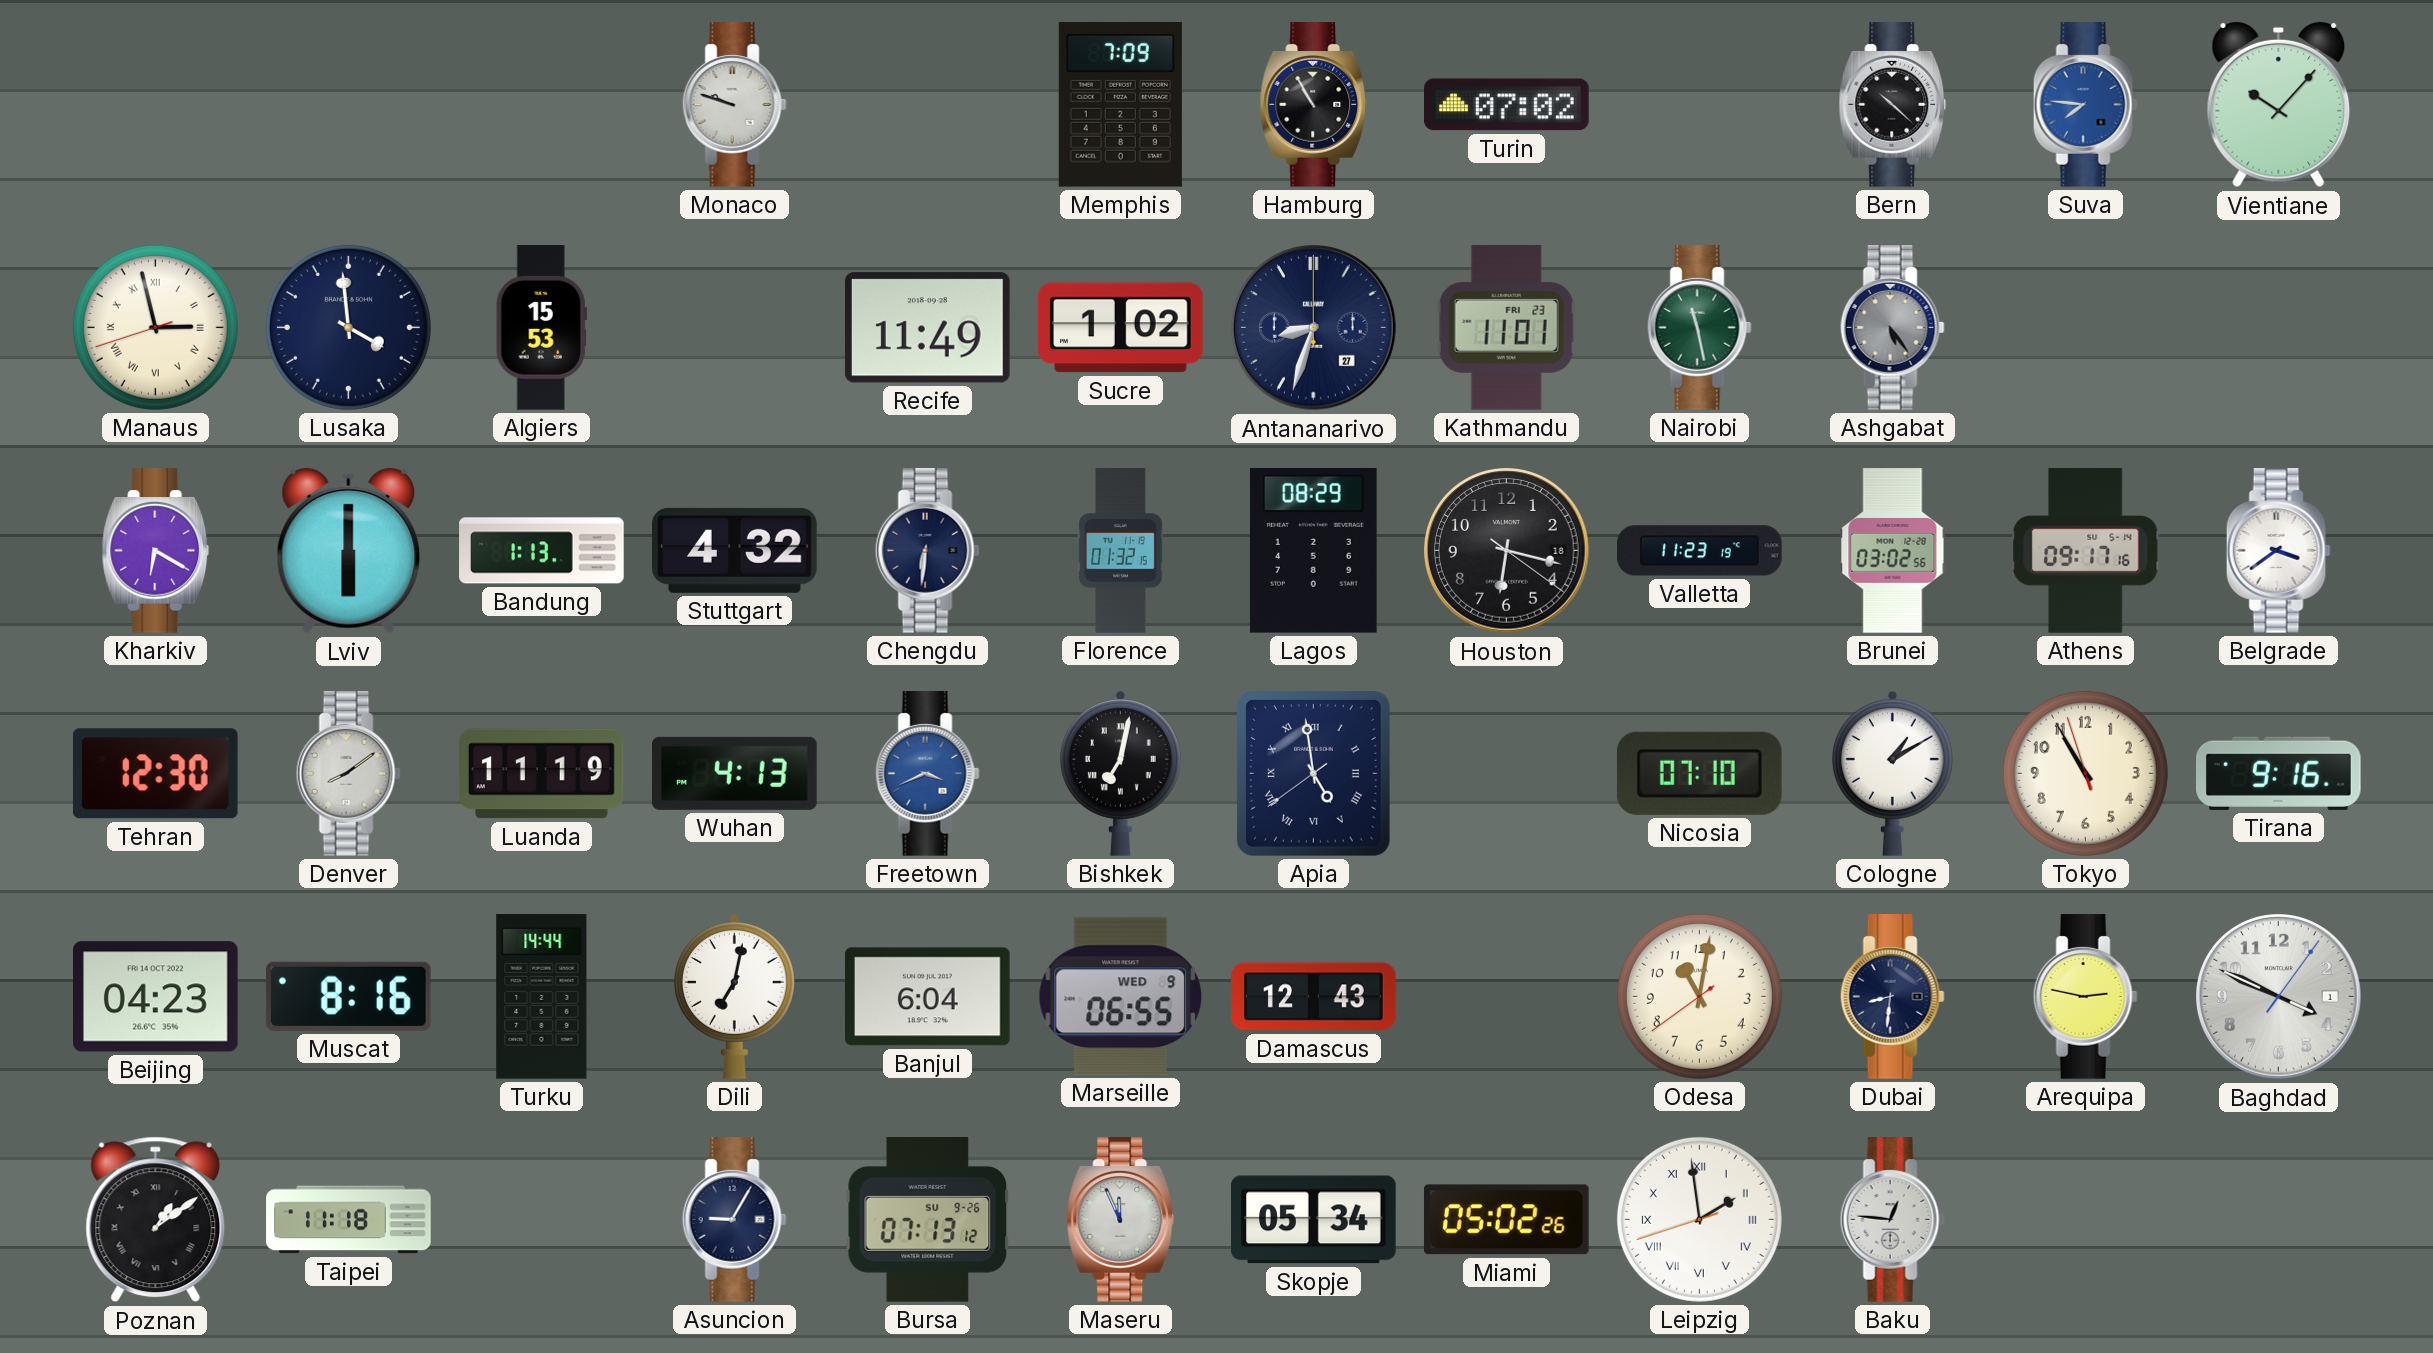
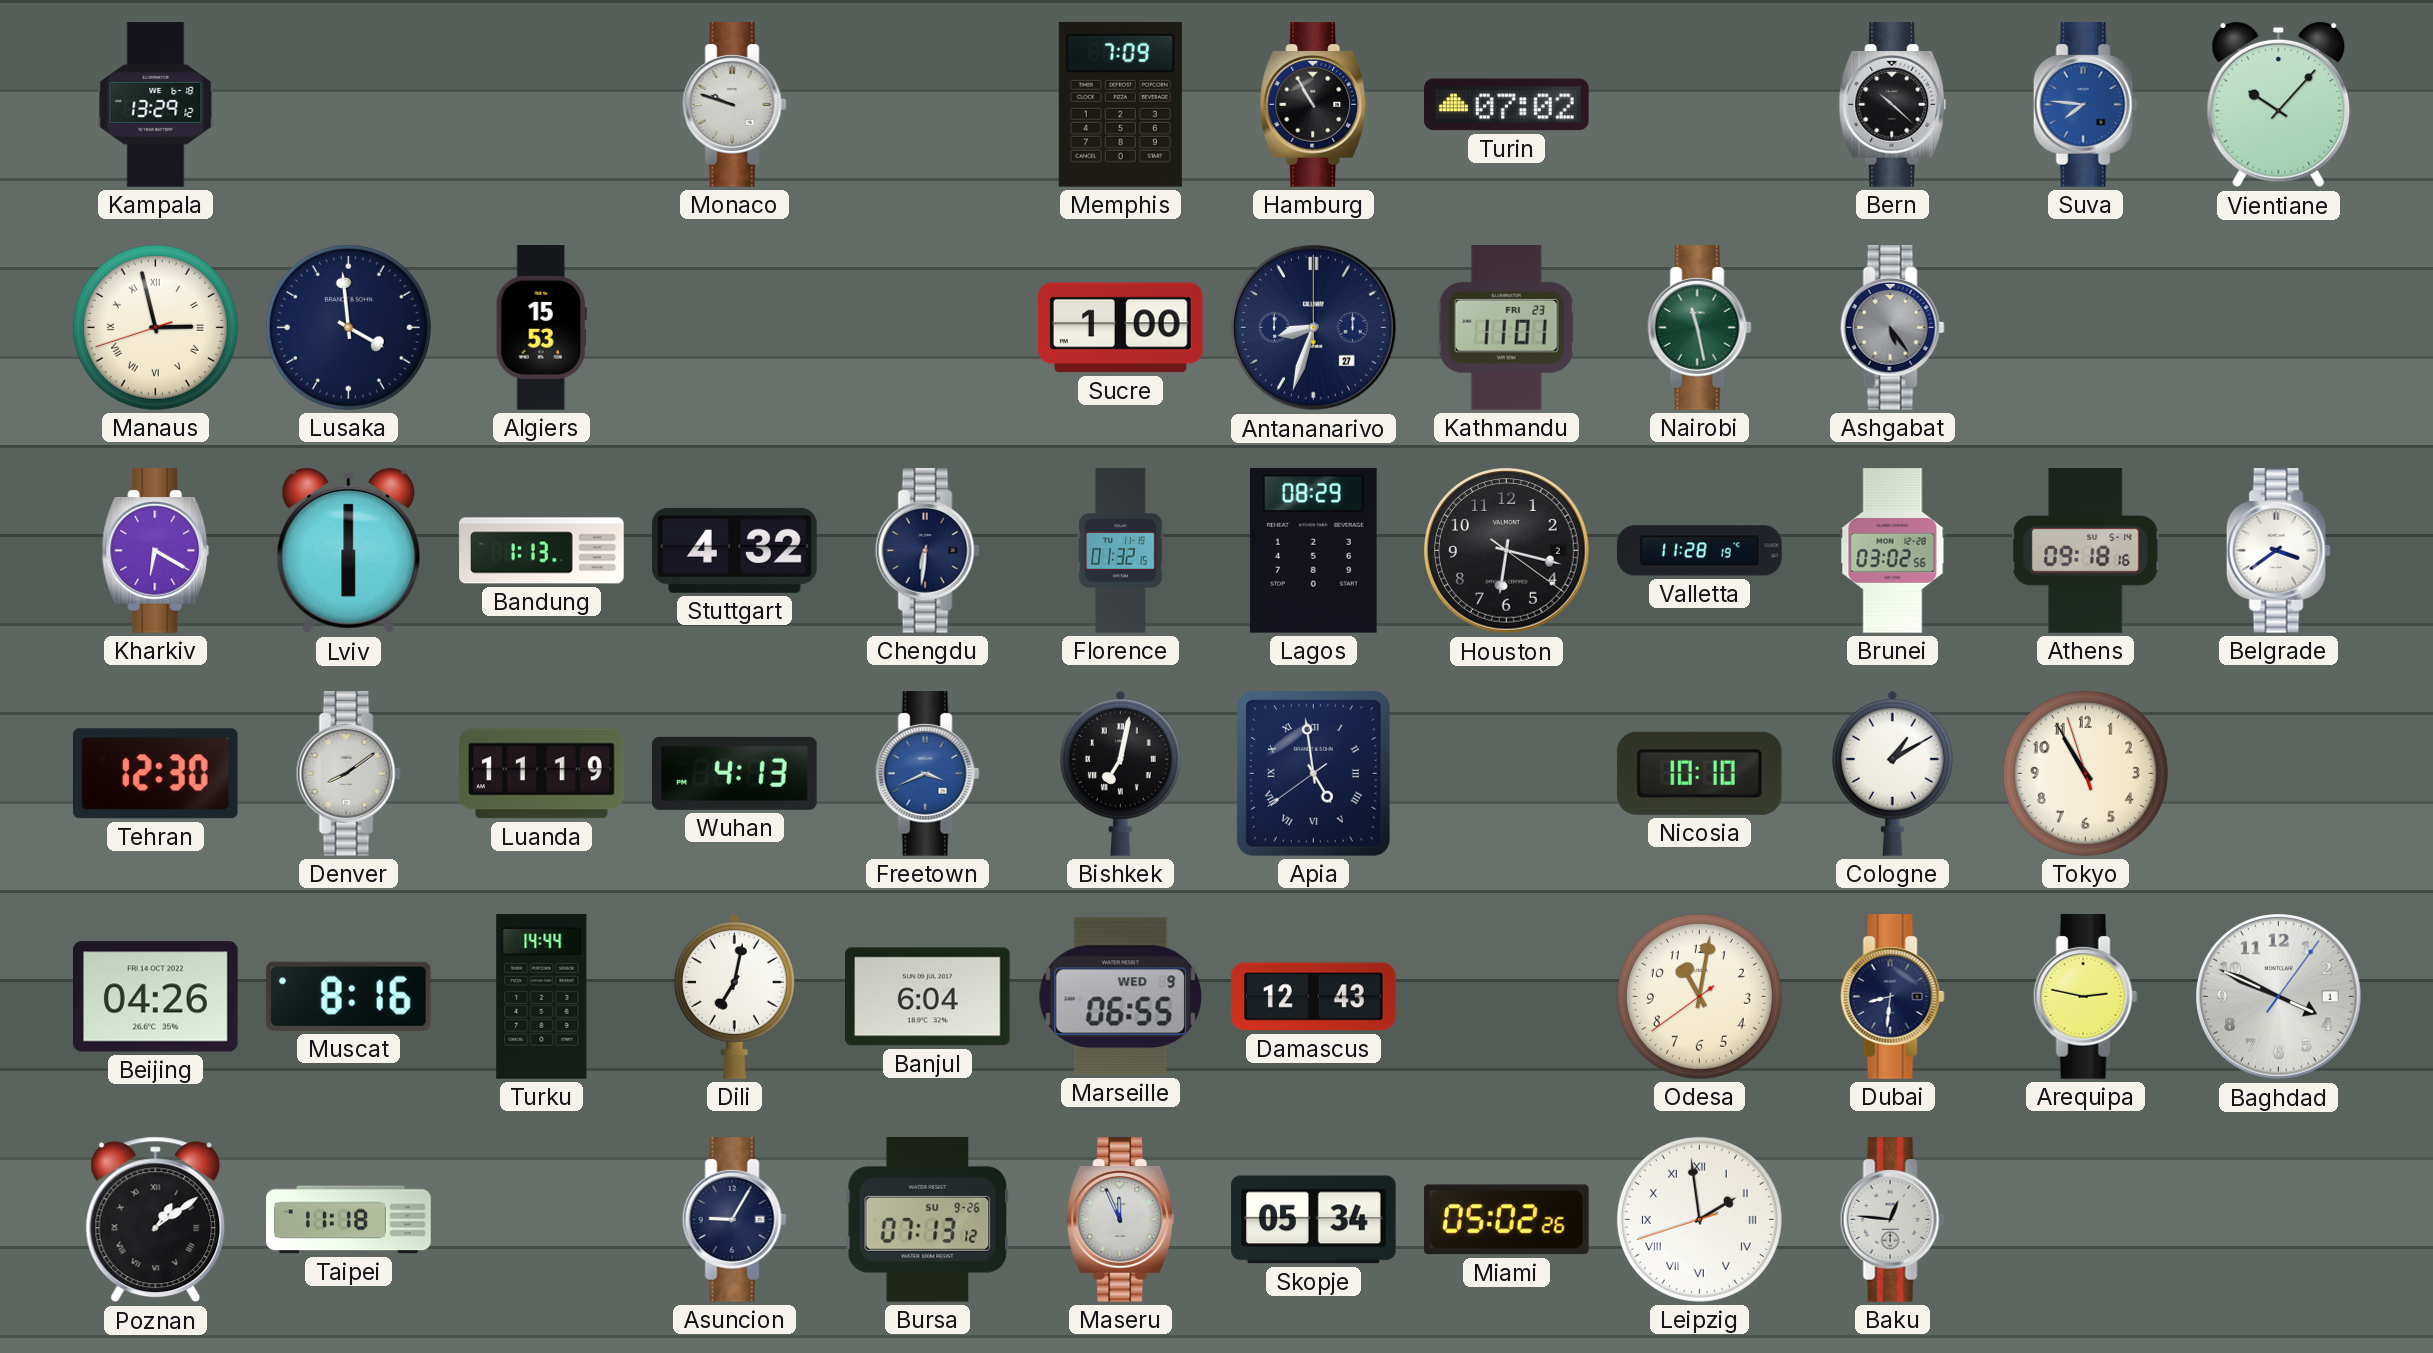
Kampala: none -> 13:29 (156, 105)
Recife: 11:49 -> none (927, 328)
Sucre: 1:02 -> 1:00 (1121, 328)
Houston date: 18 -> 2 (1507, 551)
Valletta: 11:23 -> 11:28 (1700, 551)
Athens: 09:17 -> 09:18 (2086, 551)
Nicosia: 07:10 -> 10:10 (1699, 773)
Tirana: 9:16 -> none (2279, 773)
Beijing: 04:23 -> 04:26 (156, 997)
